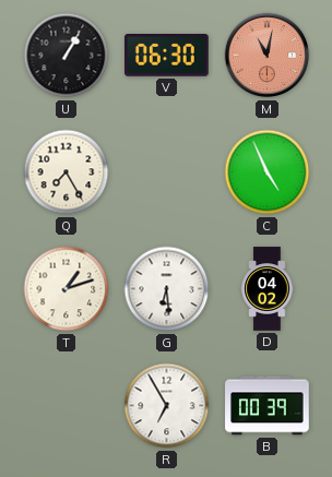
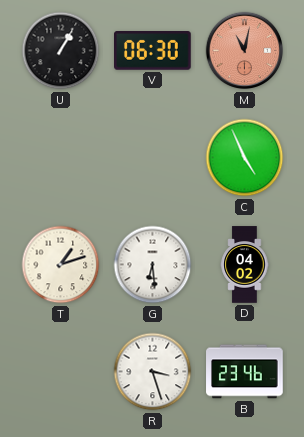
Q: 7:25 -> none (67, 172)
R: 6:55 -> 3:27 (153, 372)
B: 00:39 -> 23:46 (245, 372)
